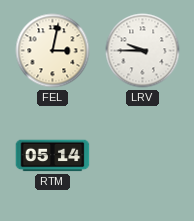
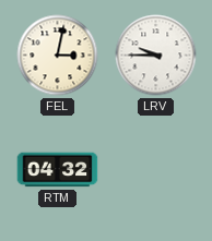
RTM: 05:14 -> 04:32 (58, 170)
